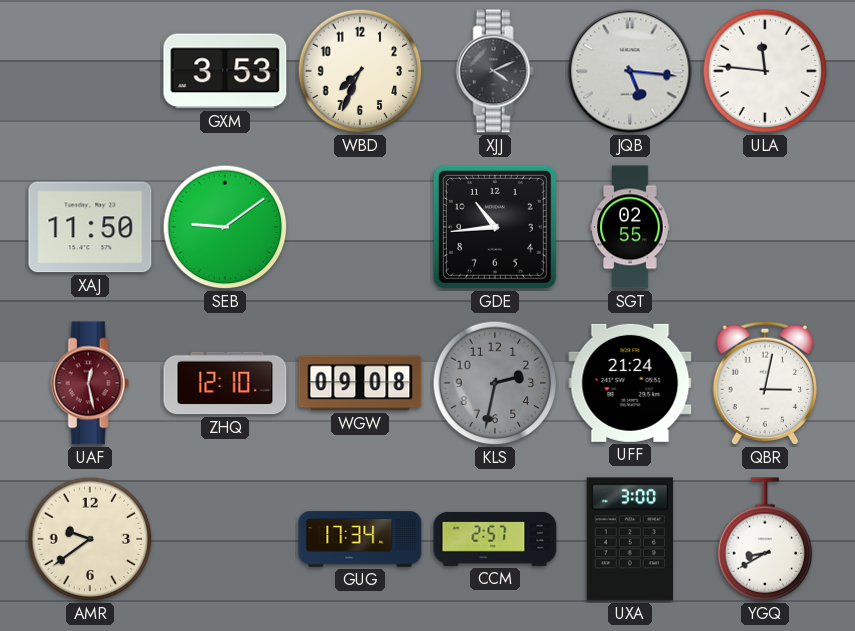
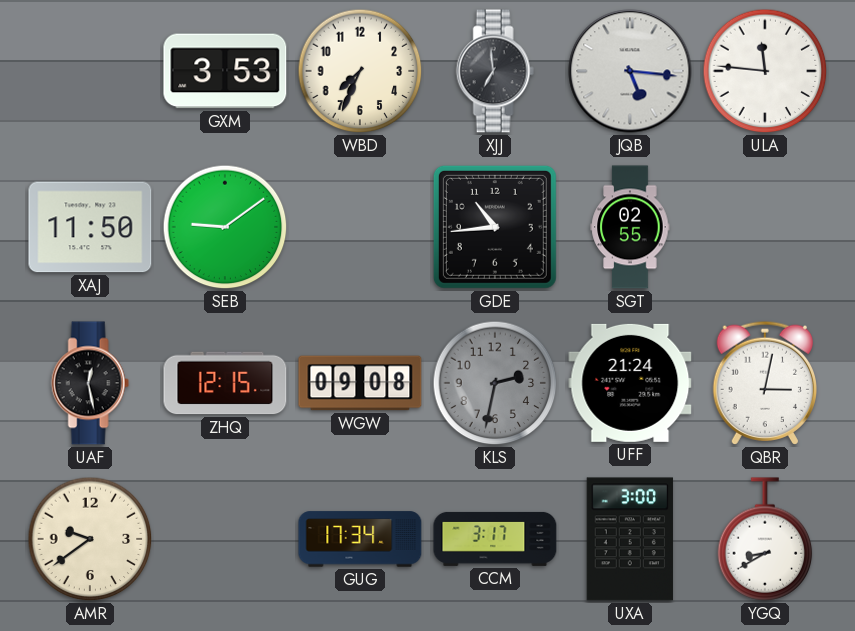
XJJ: 4:11 -> 6:59 (495, 71)
UAF dial: burgundy -> black (90, 383)
ZHQ: 12:10 -> 12:15 (225, 383)
CCM: 2:57 -> 3:17 (495, 539)
